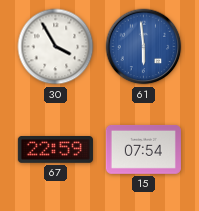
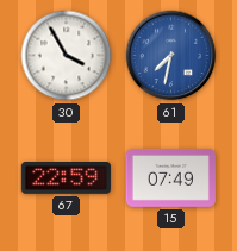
61: 5:59 -> 7:32 (171, 56)
15: 07:54 -> 07:49 (170, 177)
